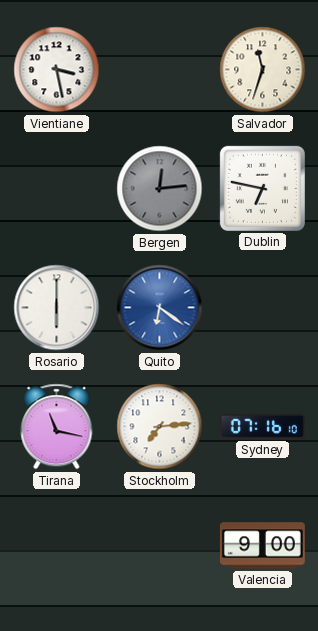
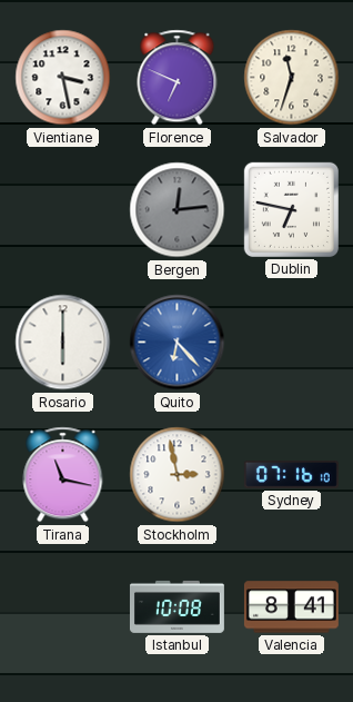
Florence: none -> 6:49 (178, 78)
Quito: 6:21 -> 6:23 (178, 343)
Stockholm: 7:14 -> 2:58 (178, 475)
Istanbul: none -> 10:08 (176, 606)
Valencia: 9:00 -> 8:41 (291, 607)
